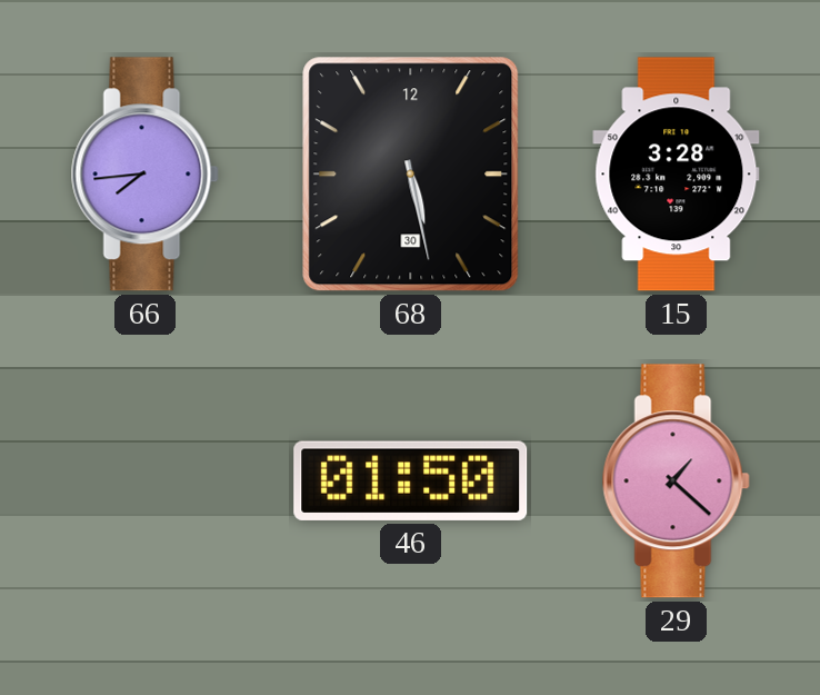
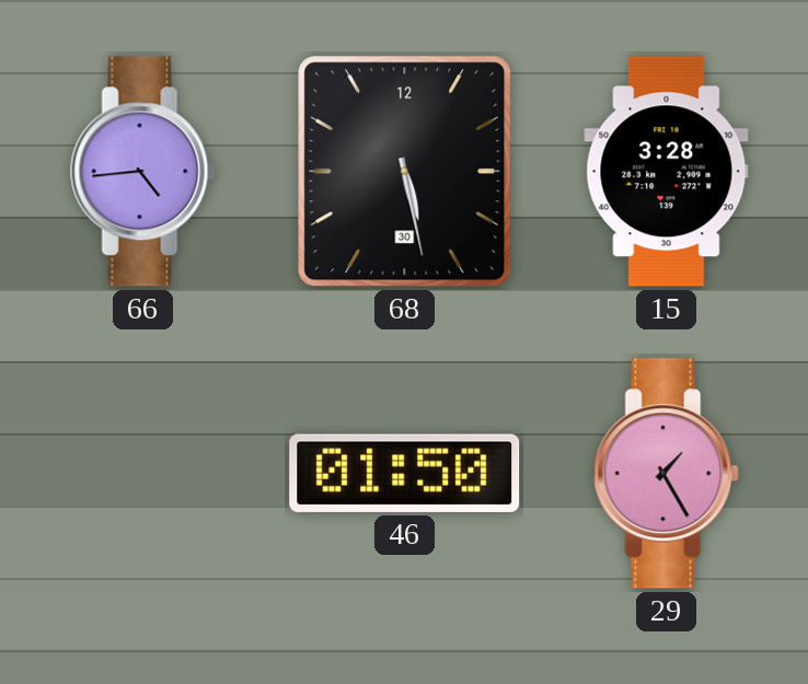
66: 7:44 -> 4:44 (142, 172)
29: 1:22 -> 1:25 (666, 474)
